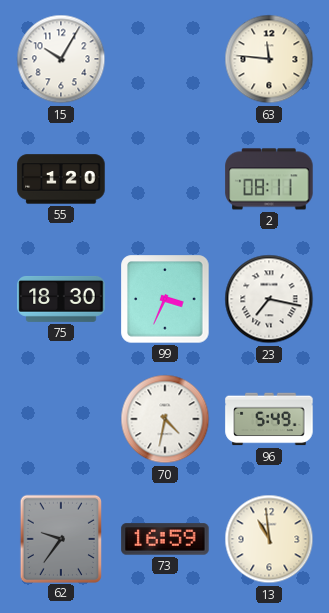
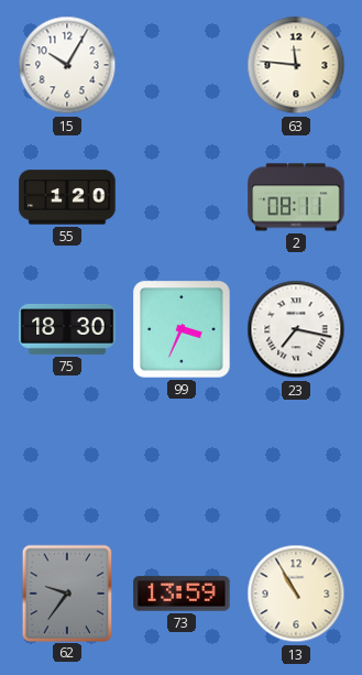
70: 4:32 -> none (165, 419)
96: 5:49 -> none (269, 419)
73: 16:59 -> 13:59 (182, 594)
13: 10:59 -> 10:55 (296, 594)
